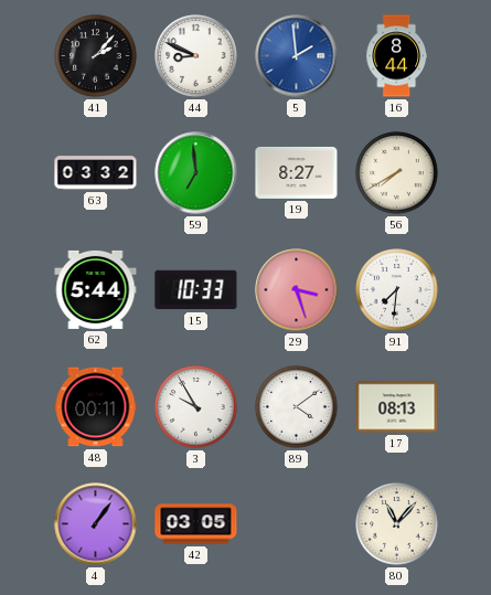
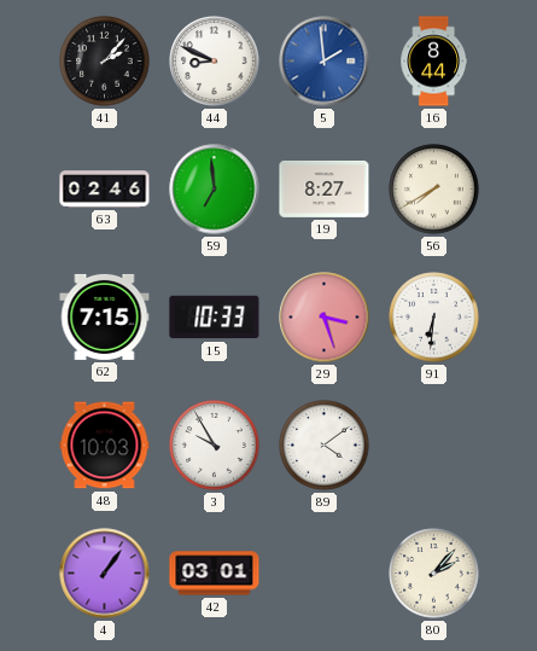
63: 03:32 -> 02:46 (105, 190)
62: 5:44 -> 7:15 (105, 316)
91: 7:31 -> 6:31 (434, 318)
48: 00:11 -> 10:03 (105, 446)
17: 08:13 -> none (397, 407)
42: 03:05 -> 03:01 (215, 574)
80: 11:07 -> 2:07 (434, 574)
